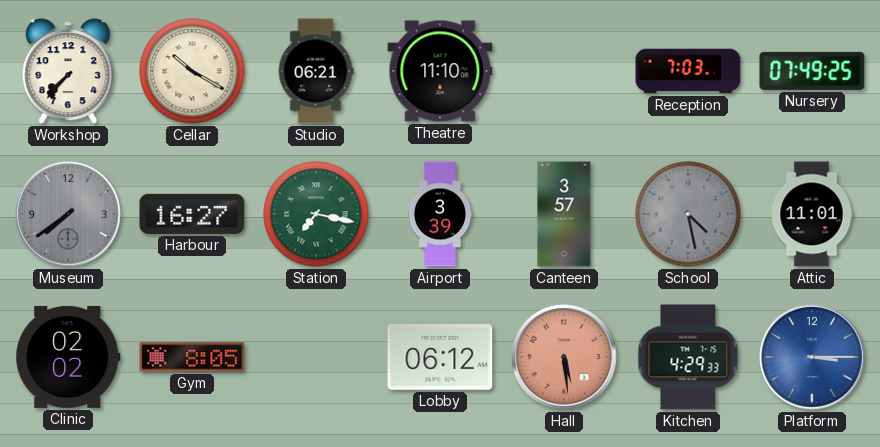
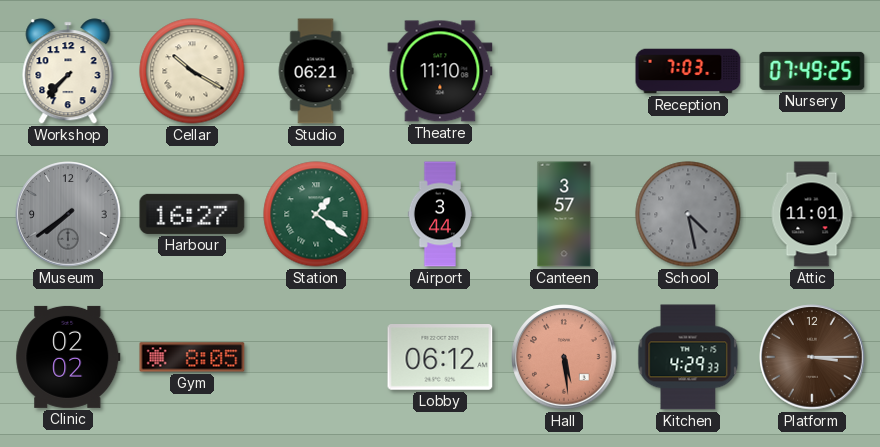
Station: 7:17 -> 1:21 (316, 214)
Airport: 3:39 -> 3:44 (439, 214)
Platform dial: blue -> brown (812, 357)
